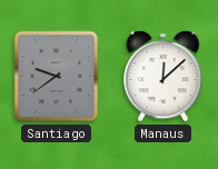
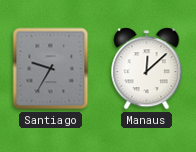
Santiago: 9:39 -> 9:35 (51, 69)
